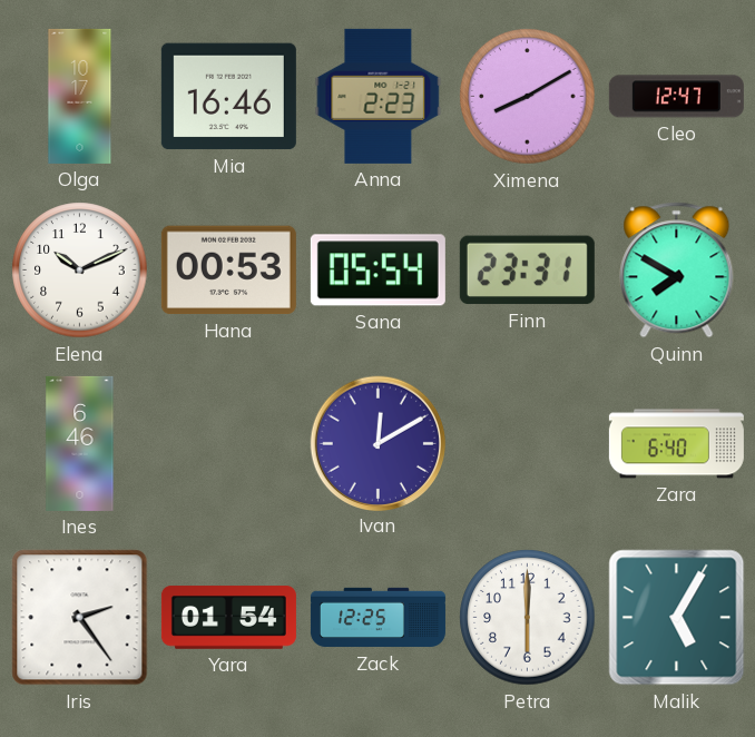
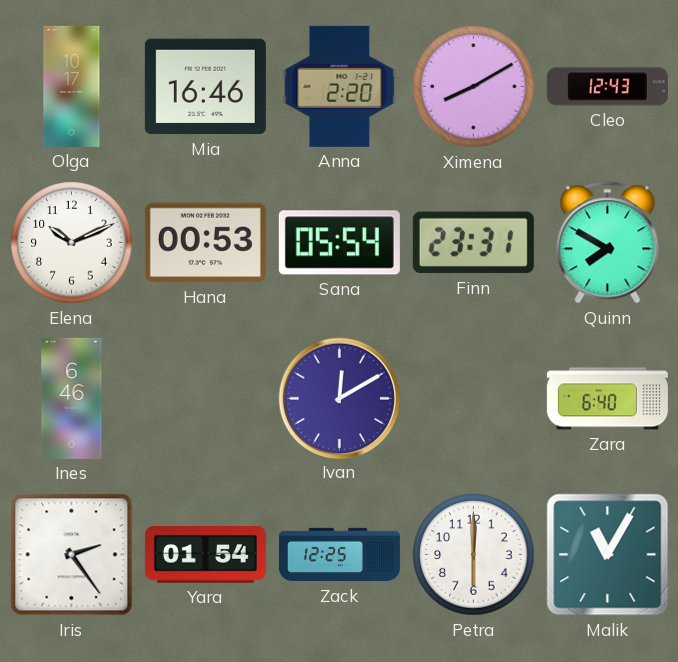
Anna: 2:23 -> 2:20 (340, 86)
Cleo: 12:47 -> 12:43 (607, 87)
Malik: 5:05 -> 11:05 (608, 555)
